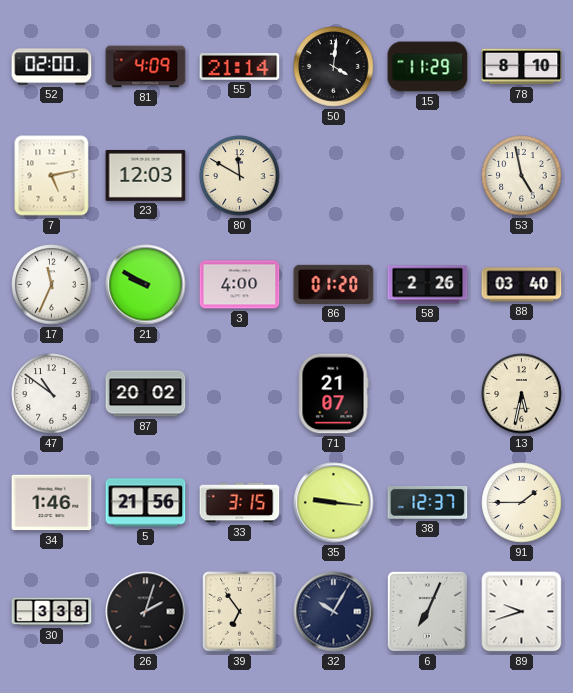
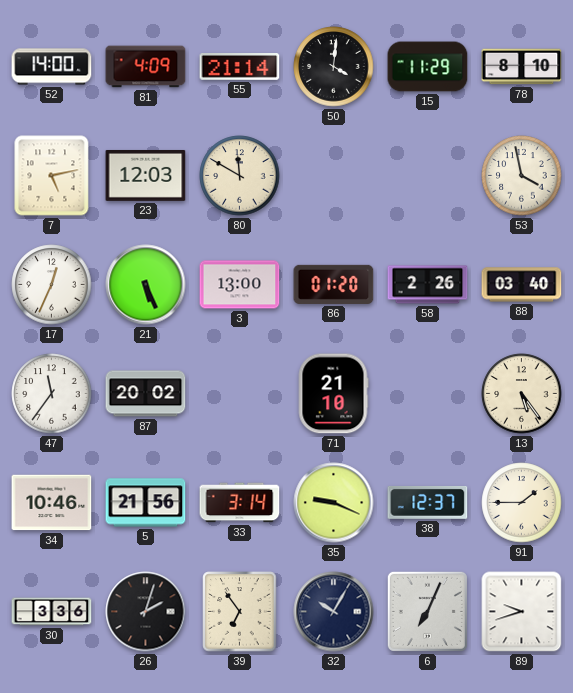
52: 02:00 -> 14:00 (52, 67)
53: 4:58 -> 3:58 (522, 176)
17: 11:34 -> 12:34 (52, 285)
21: 9:50 -> 5:26 (146, 285)
3: 4:00 -> 13:00 (240, 285)
47: 10:51 -> 11:36 (52, 394)
71: 21:07 -> 21:10 (333, 394)
13: 5:32 -> 5:24 (522, 394)
34: 1:46 -> 10:46 (52, 503)
33: 3:15 -> 3:14 (240, 503)
35: 9:16 -> 9:19 (334, 503)
30: 3:38 -> 3:36 (52, 612)
